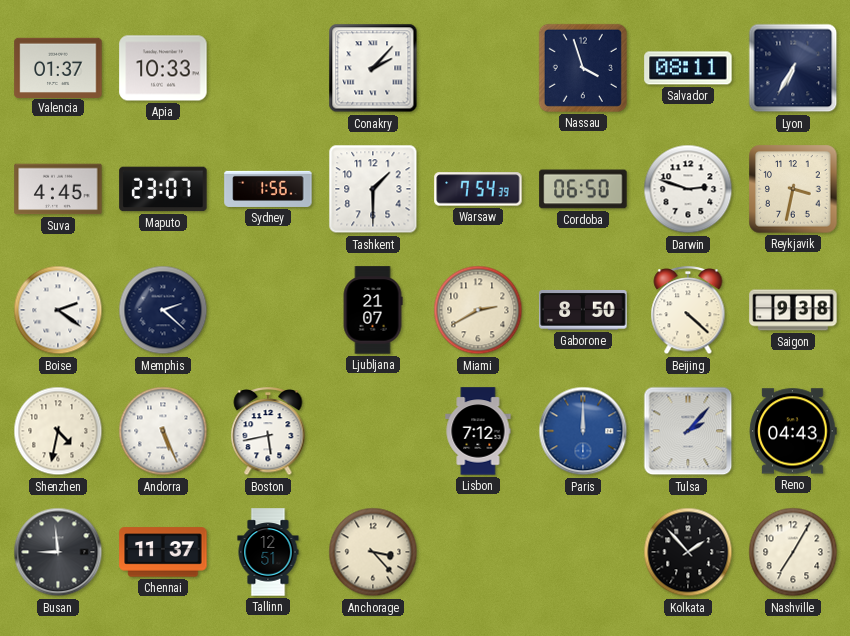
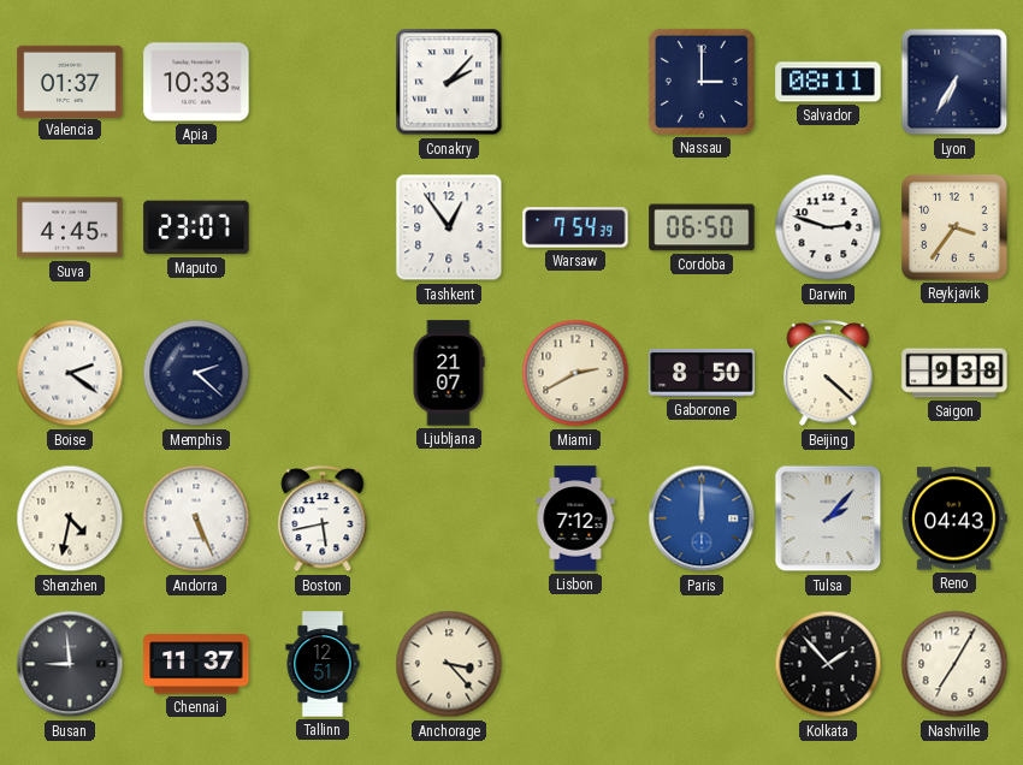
Nassau: 3:57 -> 3:00 (702, 82)
Sydney: 1:56 -> none (268, 189)
Tashkent: 1:30 -> 12:54 (449, 227)
Reykjavik: 3:32 -> 3:36 (954, 227)
